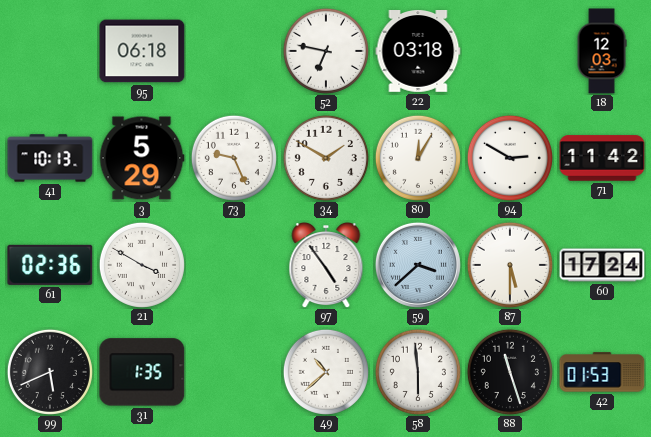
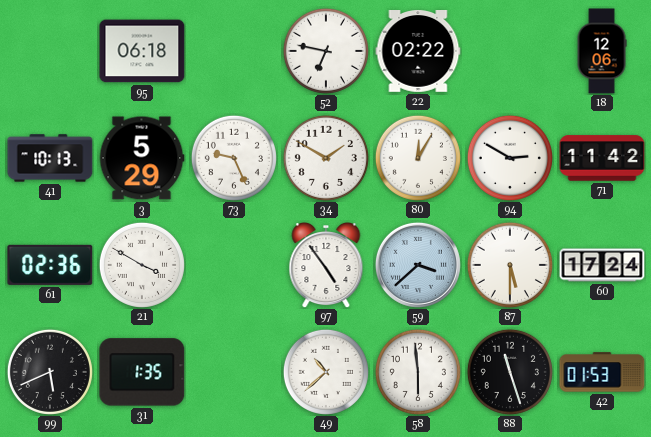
22: 03:18 -> 02:22 (418, 52)
18: 12:03 -> 12:06 (602, 51)
